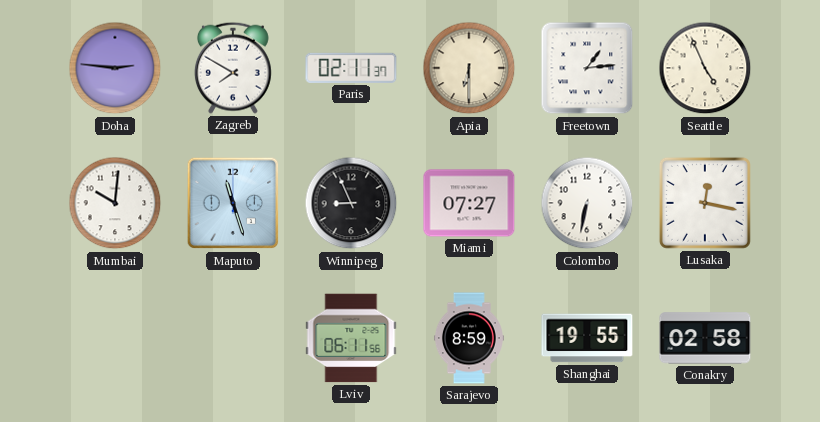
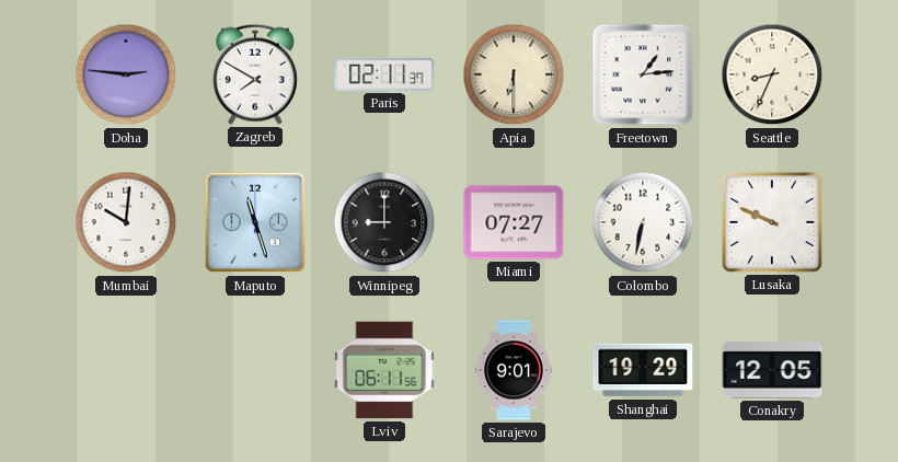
Seattle: 4:56 -> 8:34 (772, 74)
Winnipeg: 8:56 -> 9:00 (384, 222)
Lusaka: 12:17 -> 9:49 (772, 222)
Sarajevo: 8:59 -> 9:01 (514, 370)
Shanghai: 19:55 -> 19:29 (643, 370)
Conakry: 02:58 -> 12:05 (772, 370)
